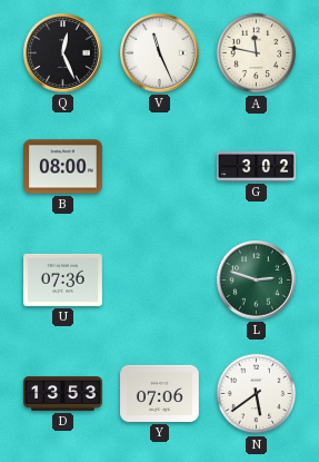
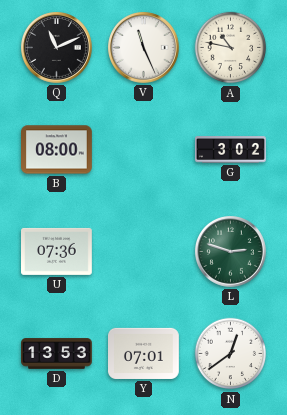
Q: 12:26 -> 11:11 (57, 48)
A: 11:47 -> 10:47 (231, 48)
Y: 07:06 -> 07:01 (144, 353)
N: 5:39 -> 12:39 (231, 354)
